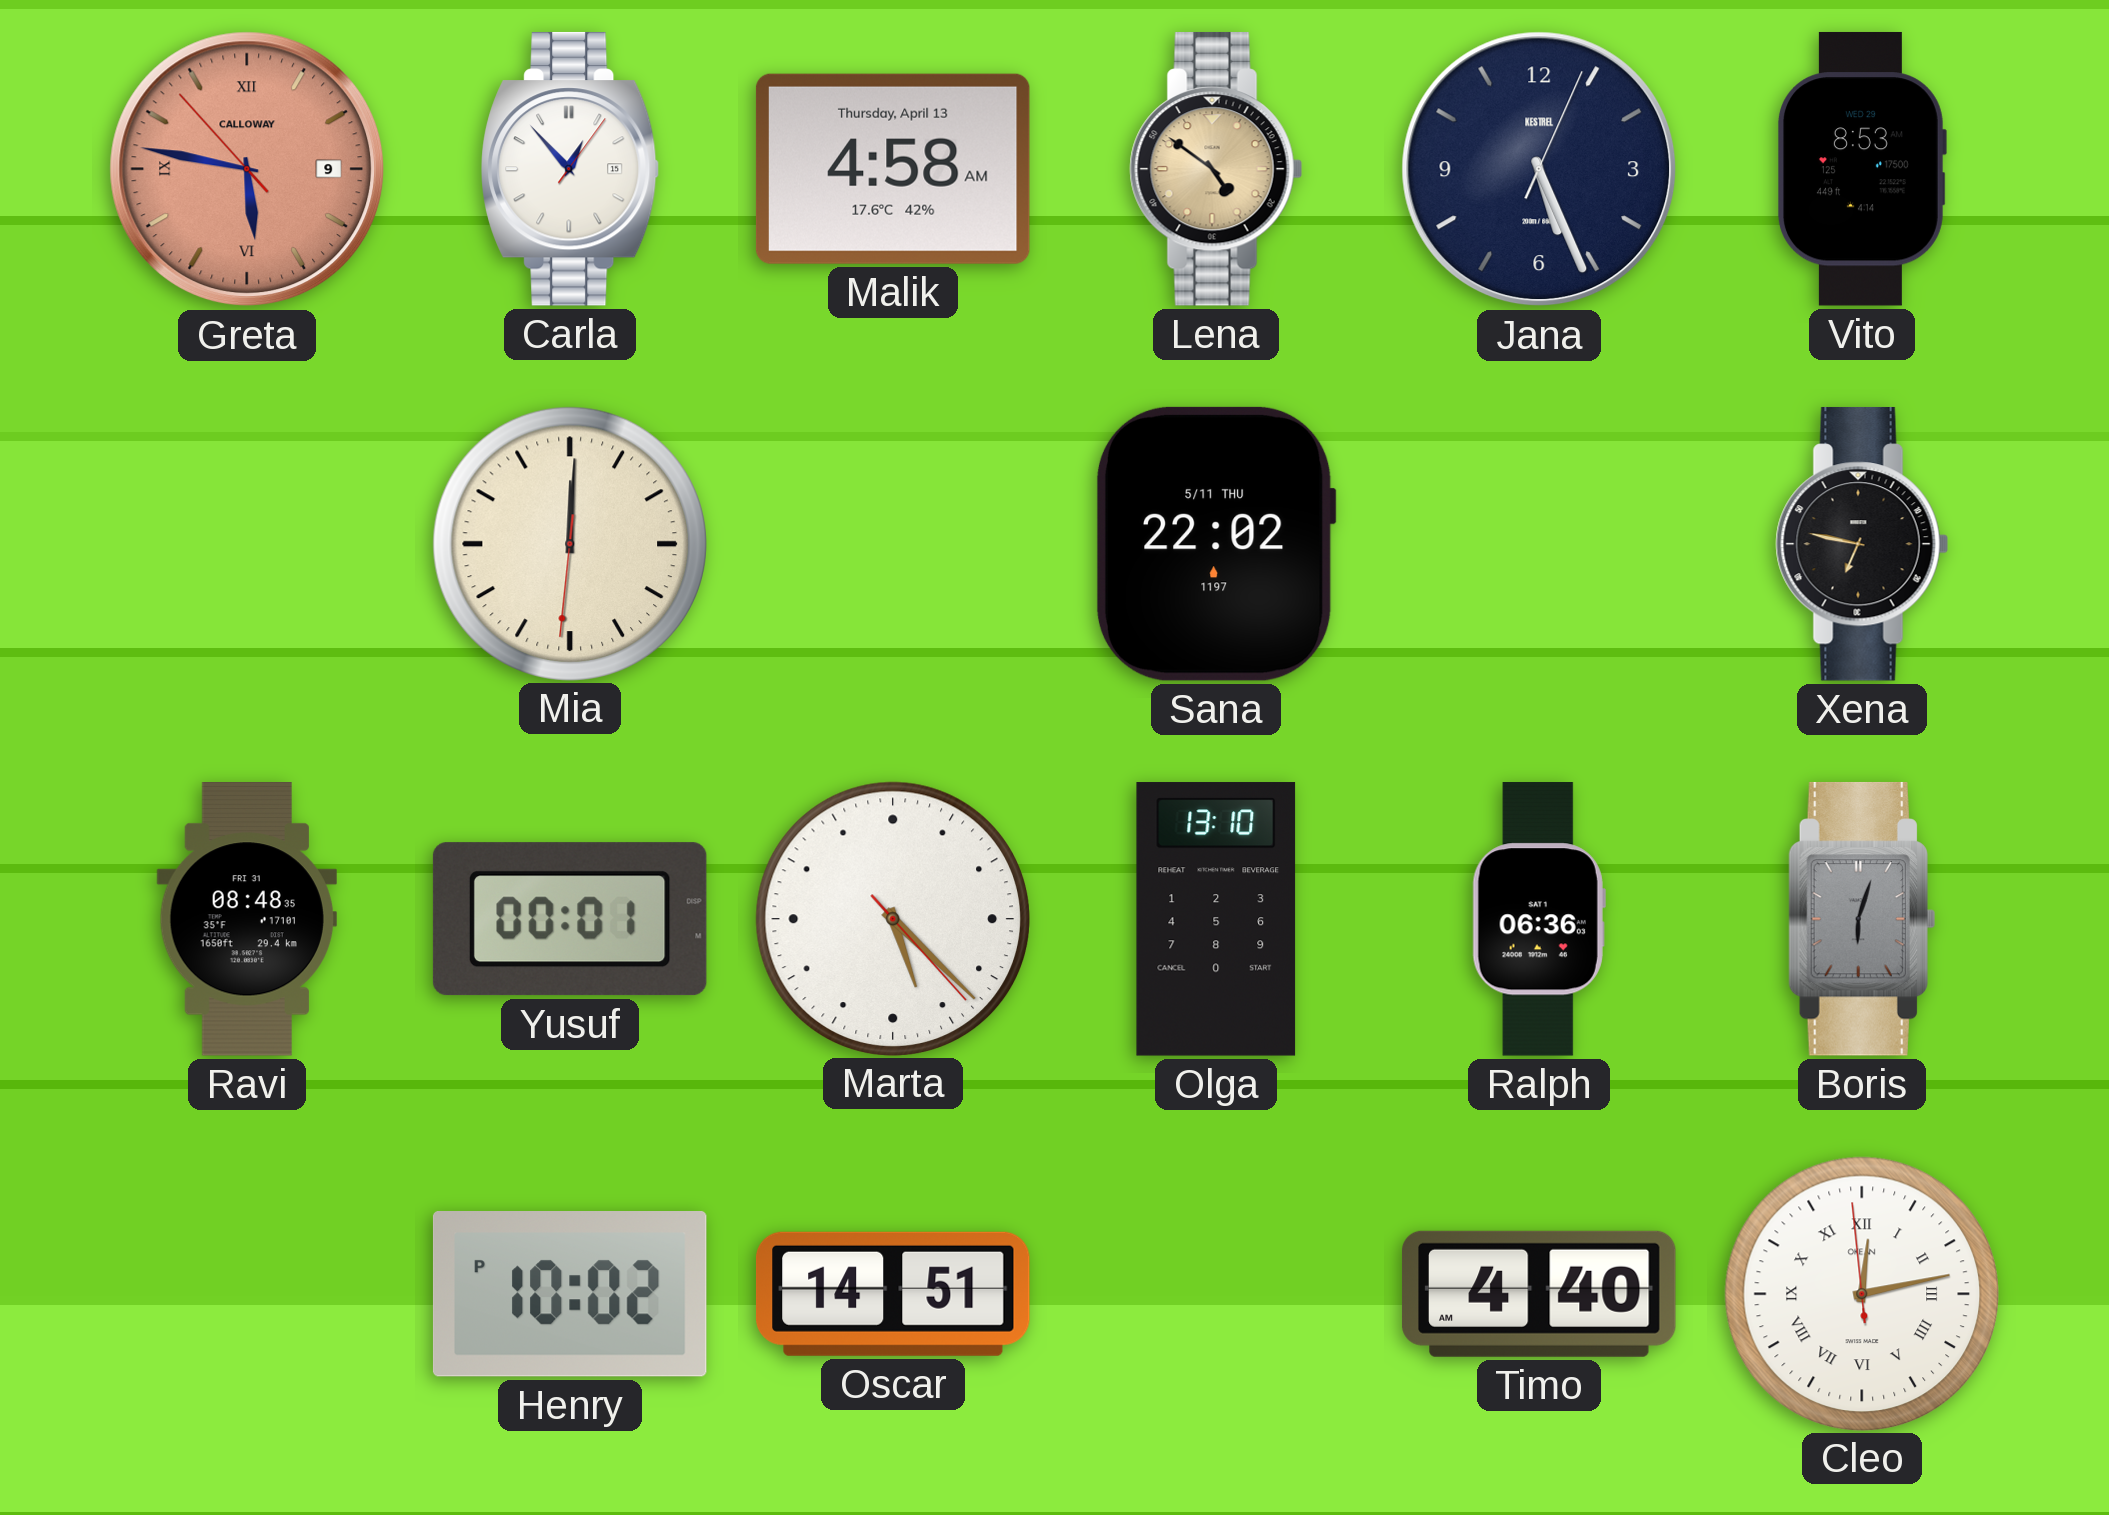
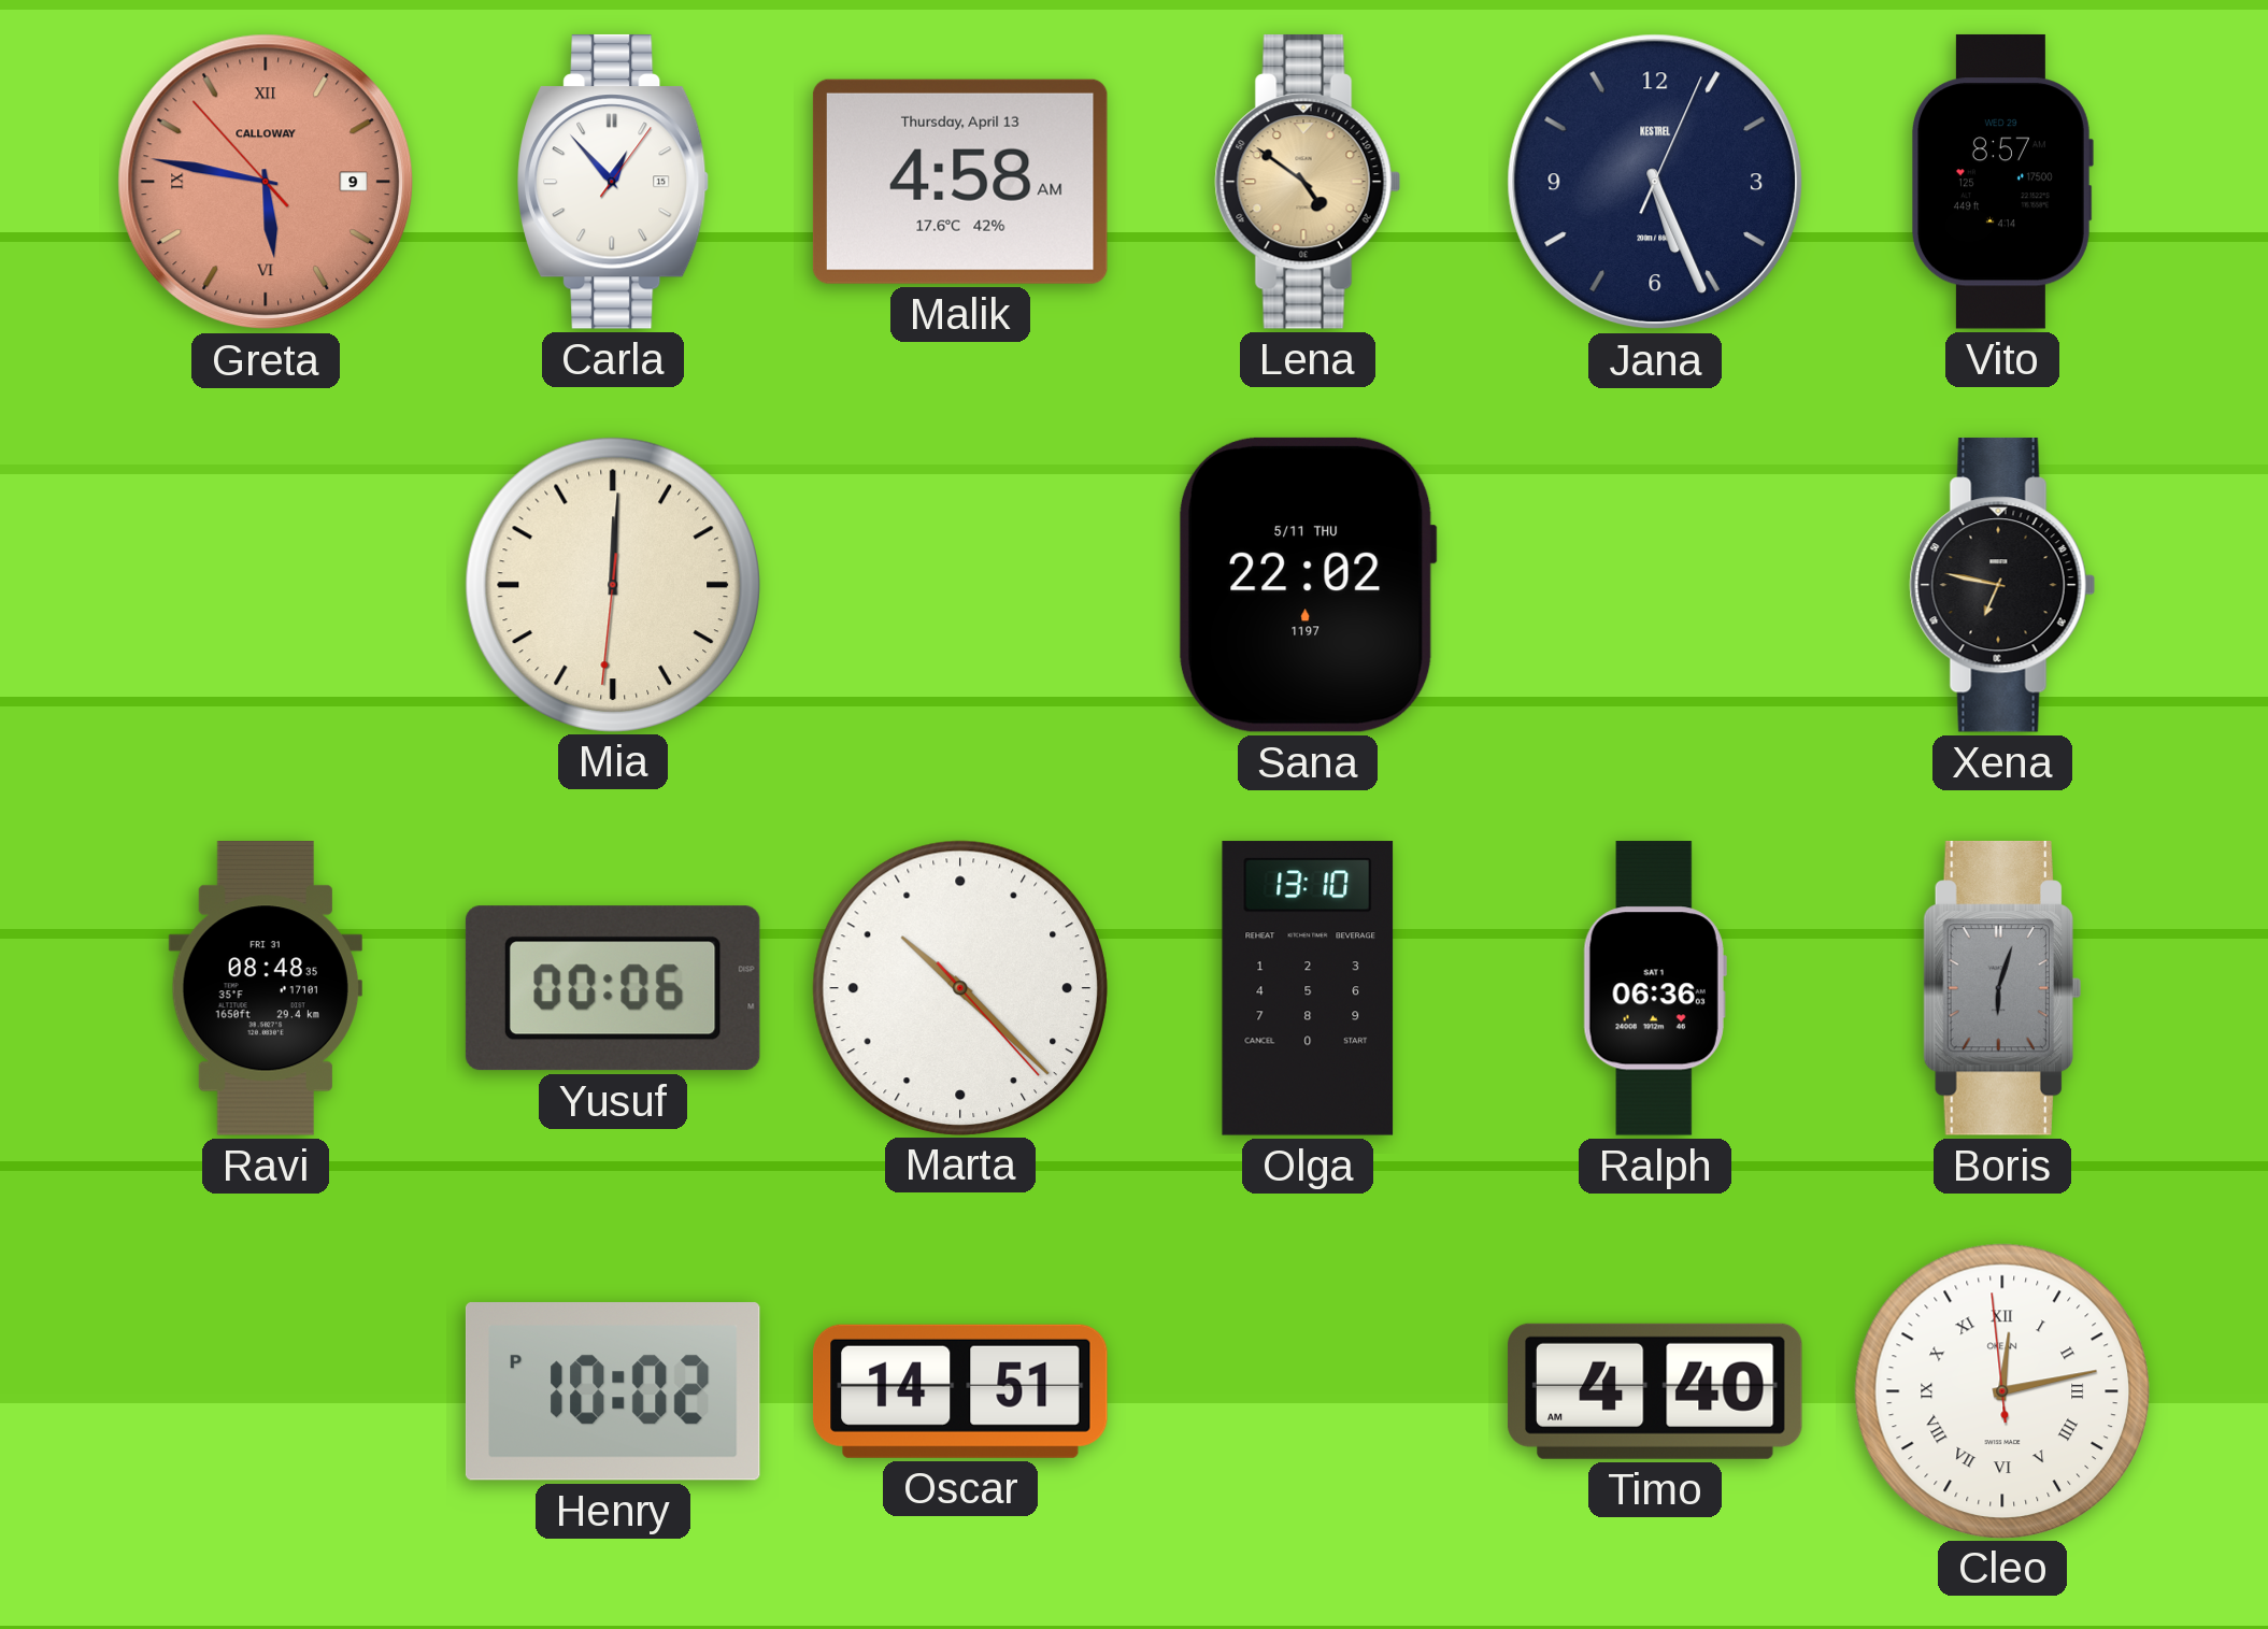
Vito: 8:53 -> 8:57 (2002, 182)
Yusuf: 00:01 -> 00:06 (613, 988)
Marta: 5:22 -> 10:22 (959, 987)
